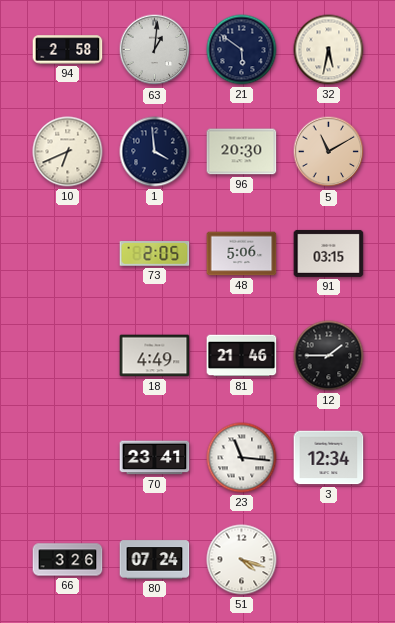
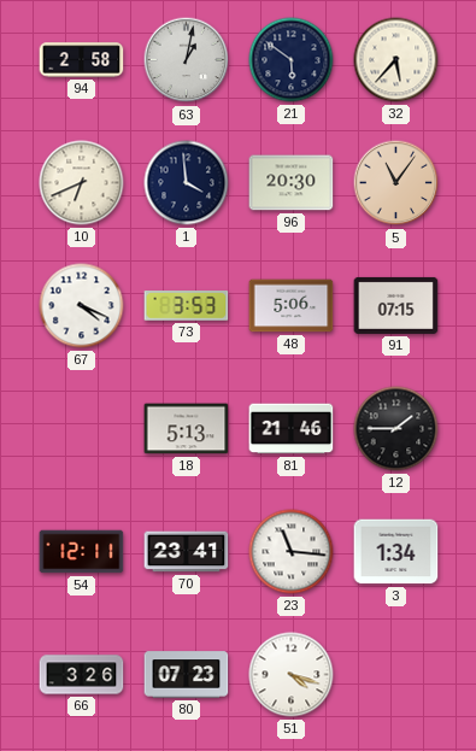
63: 1:01 -> 1:02 (187, 60)
32: 5:32 -> 5:37 (396, 60)
5: 11:10 -> 11:06 (396, 183)
67: none -> 4:19 (82, 306)
73: 2:05 -> 3:53 (187, 306)
91: 03:15 -> 07:15 (396, 305)
18: 4:49 -> 5:13 (187, 429)
54: none -> 12:11 (82, 552)
3: 12:34 -> 1:34 (396, 552)
80: 07:24 -> 07:23 (187, 675)
